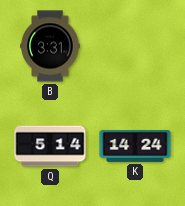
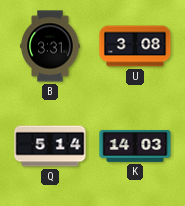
U: none -> 3:08 (135, 46)
K: 14:24 -> 14:03 (135, 146)
